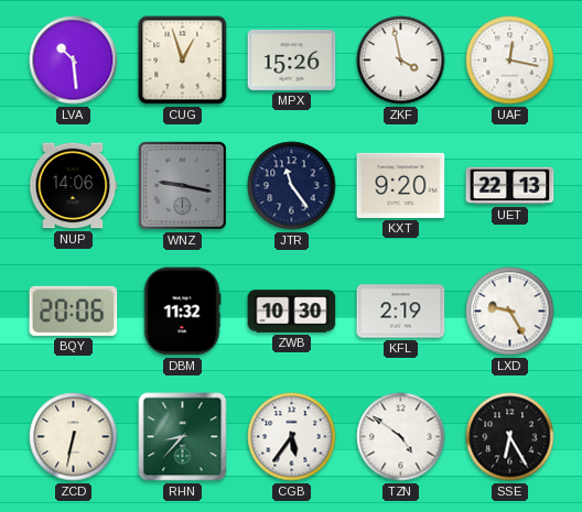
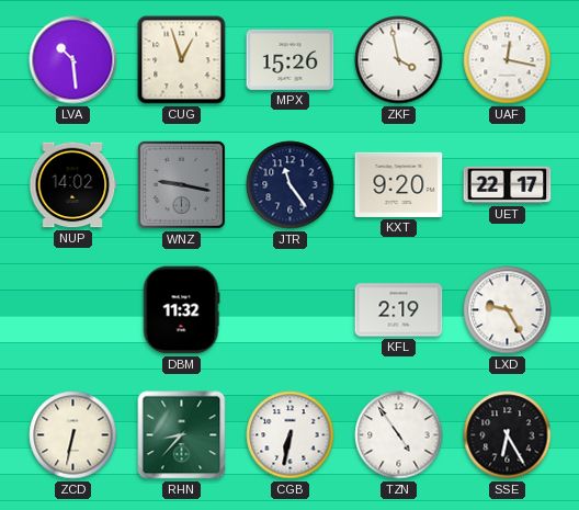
NUP: 14:06 -> 14:02 (72, 185)
UET: 22:13 -> 22:17 (508, 185)
BQY: 20:06 -> none (74, 311)
ZWB: 10:30 -> none (292, 312)
CGB: 5:36 -> 6:32 (291, 435)
TZN: 4:51 -> 4:54 (399, 435)
